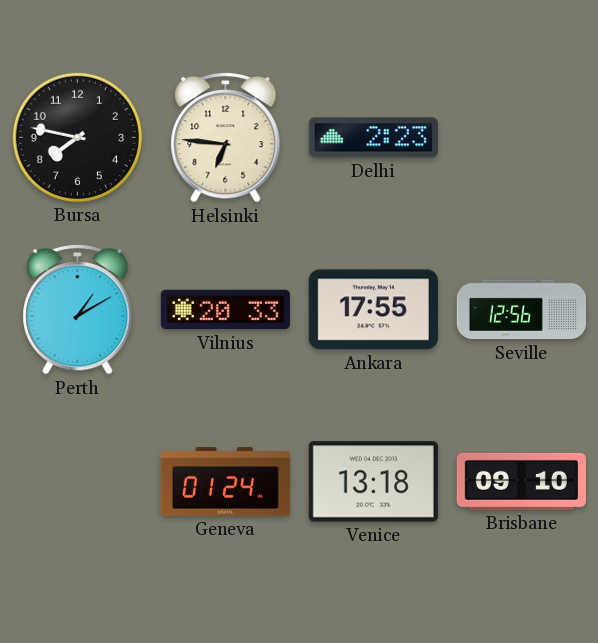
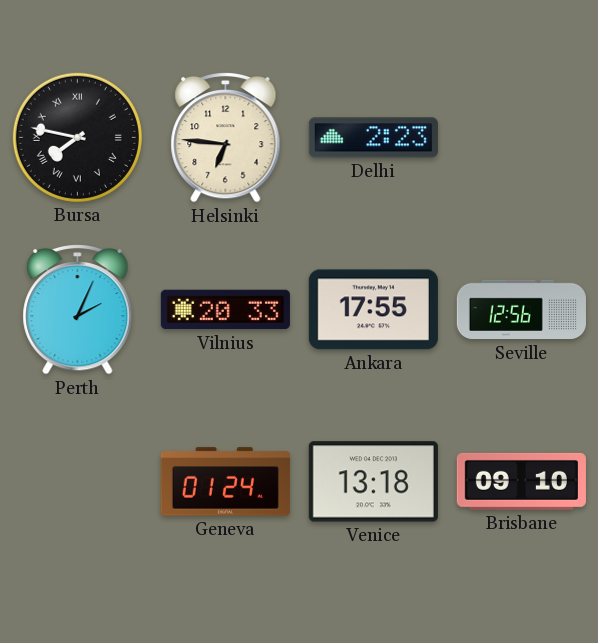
Bursa numerals: Arabic -> Roman (77, 137)
Perth: 1:10 -> 2:04 (78, 309)
